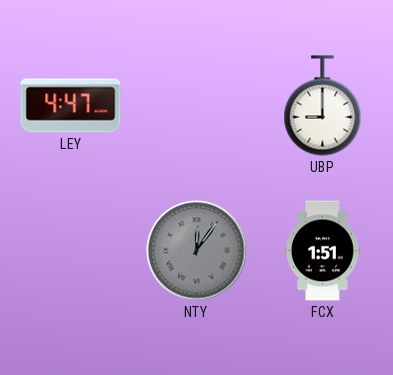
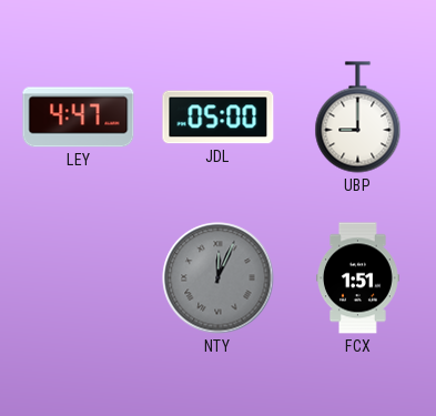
JDL: none -> 05:00 (219, 118)
NTY: 12:06 -> 12:04 (219, 278)
